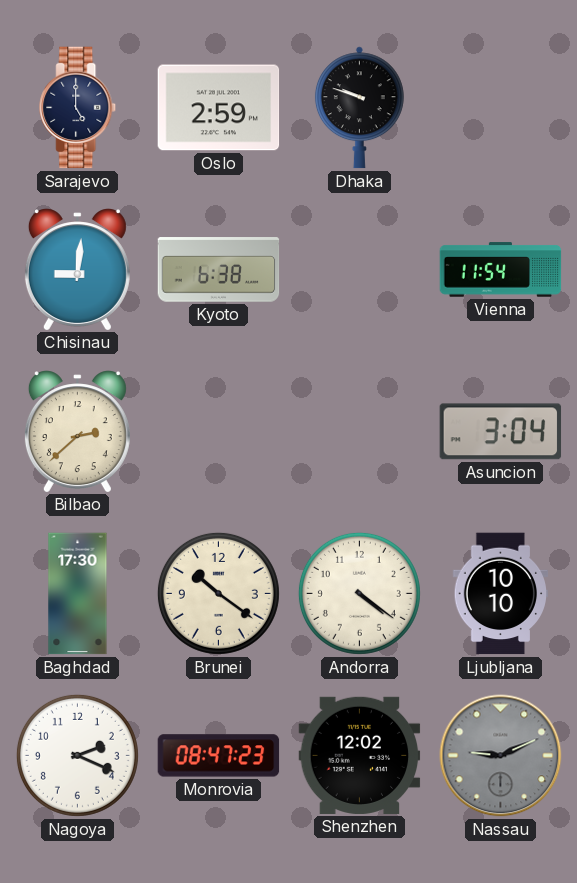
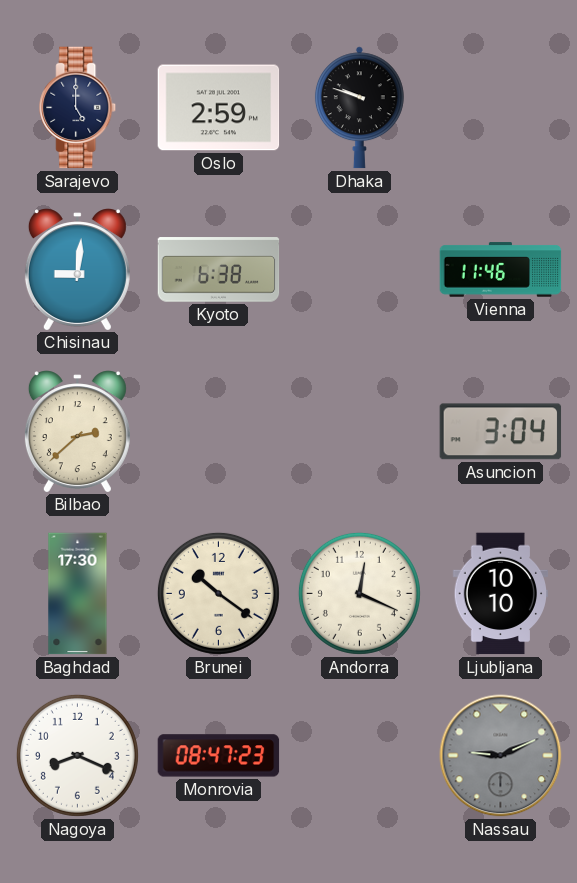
Vienna: 11:54 -> 11:46 (501, 270)
Andorra: 4:21 -> 12:19 (359, 593)
Nagoya: 2:19 -> 8:19 (77, 755)
Shenzhen: 12:02 -> none (360, 755)
